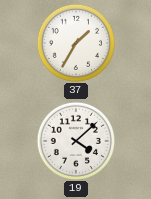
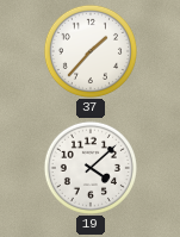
37: 1:35 -> 1:37 (91, 51)
